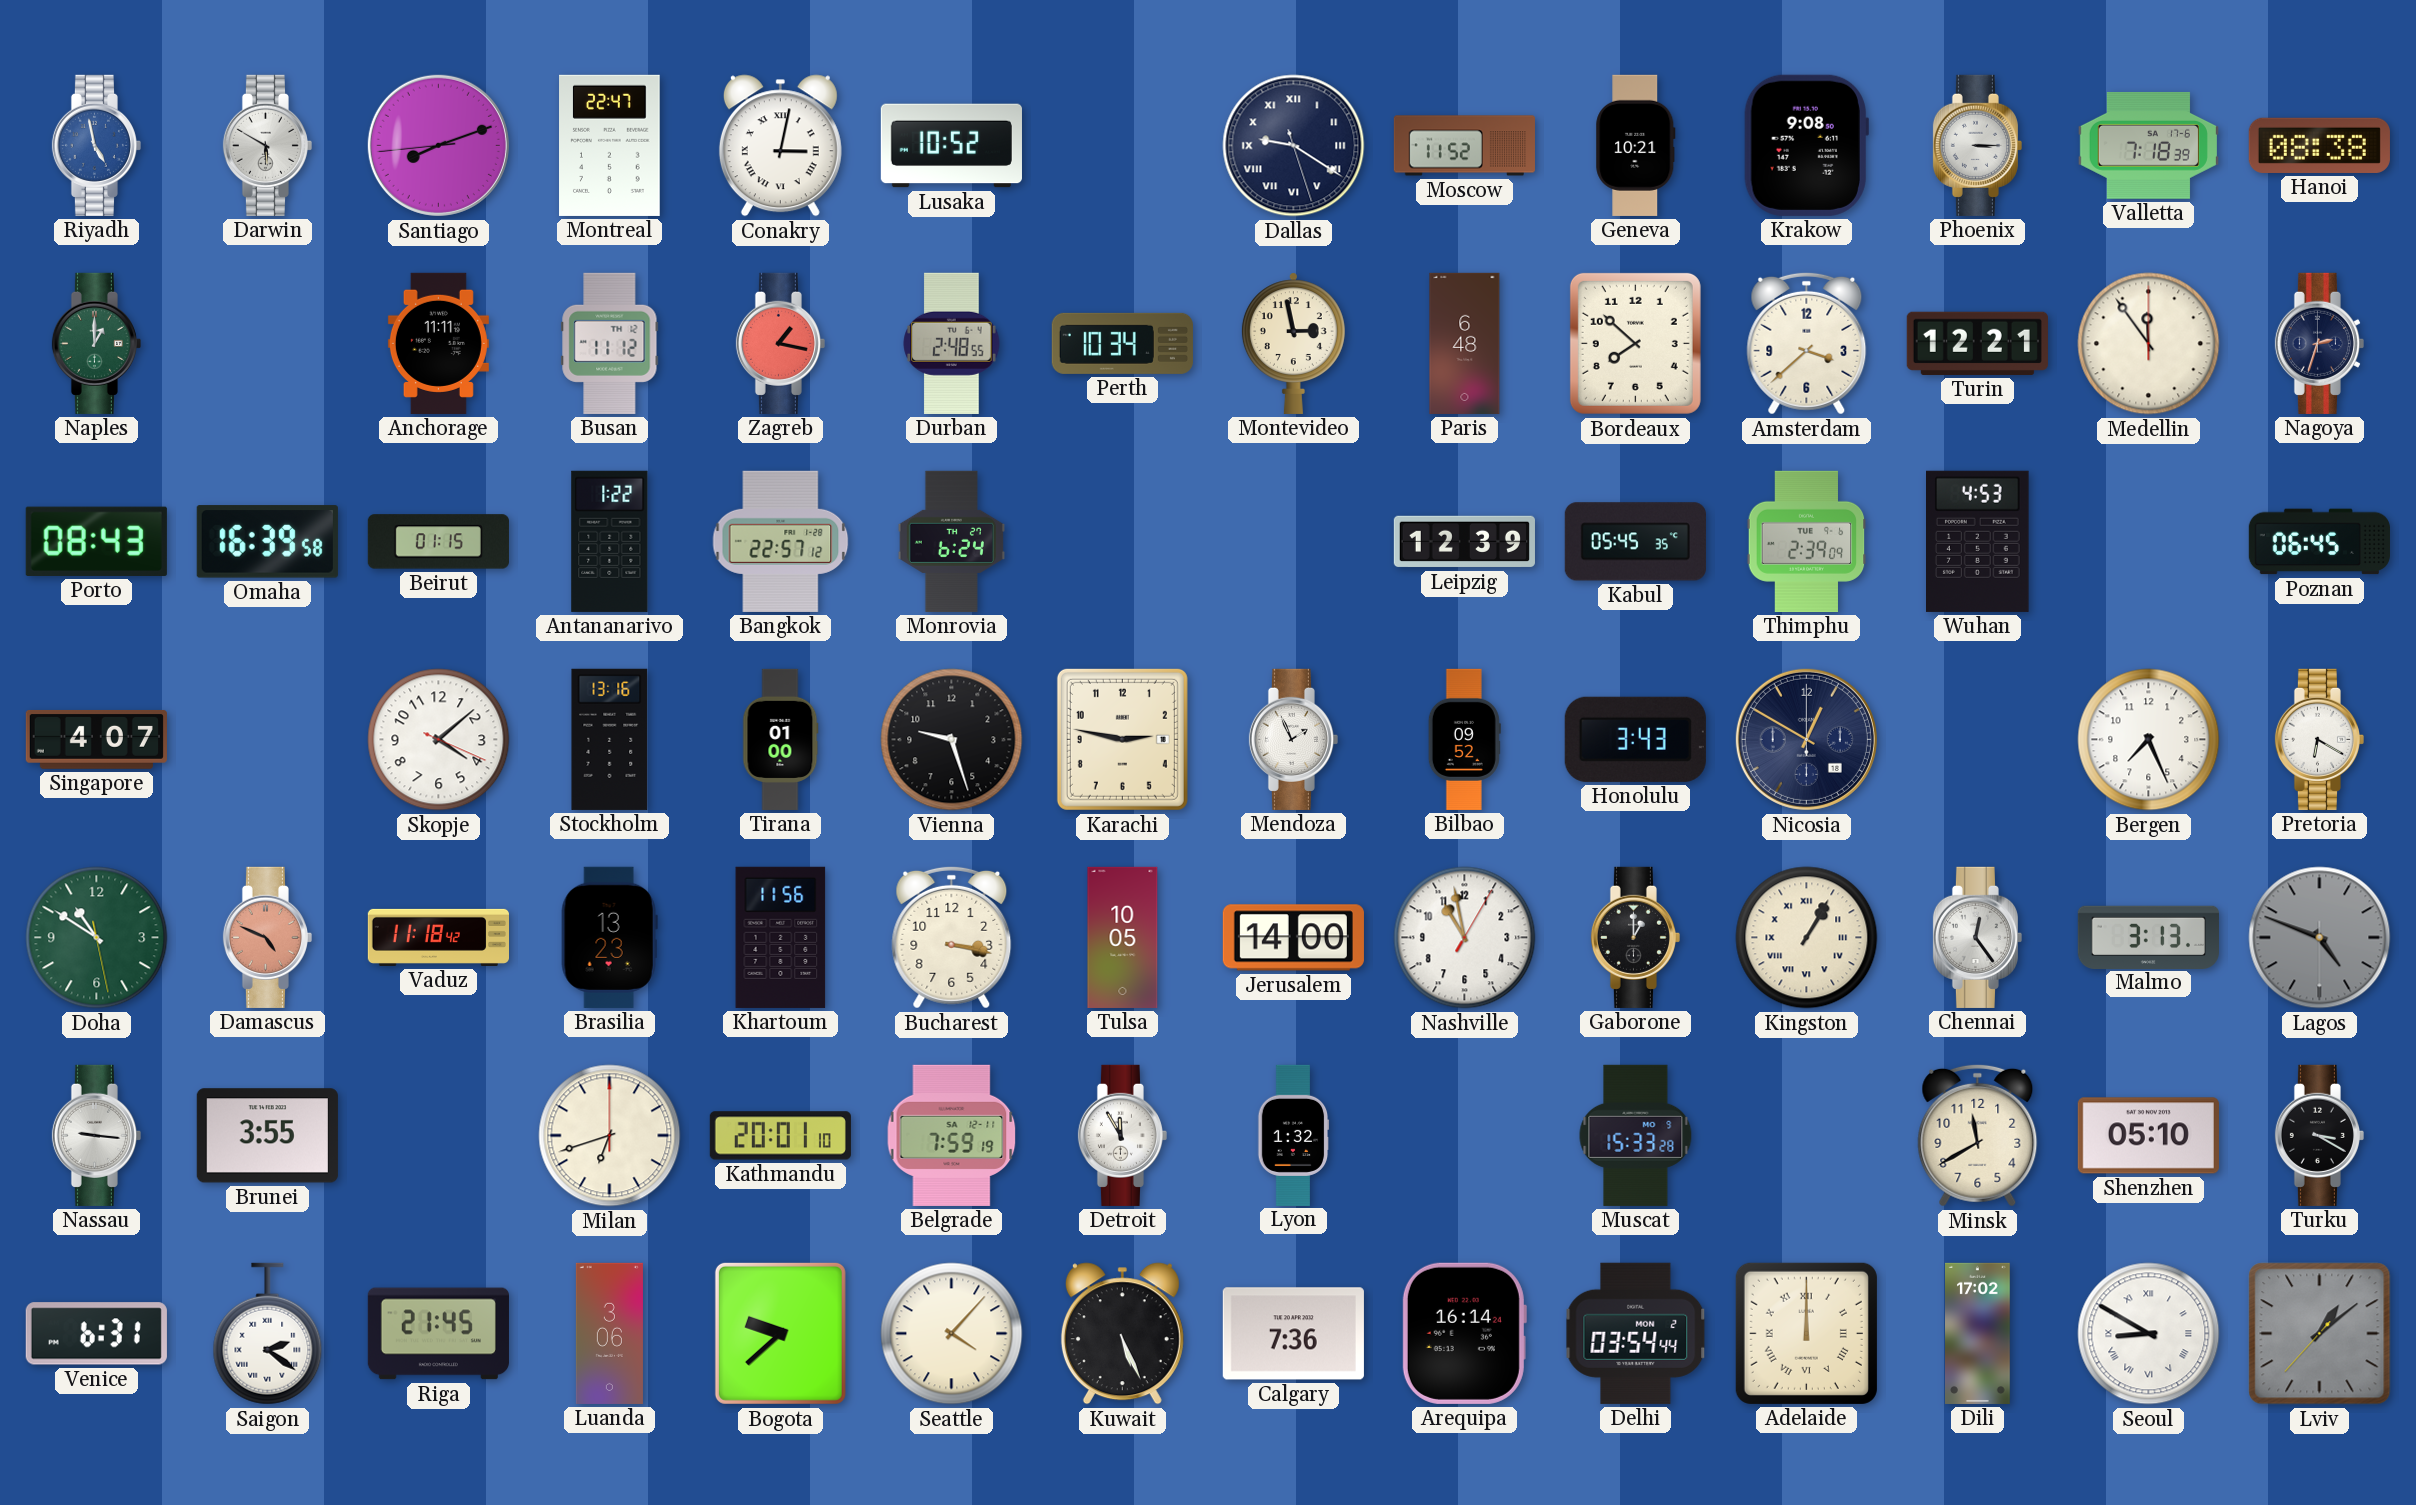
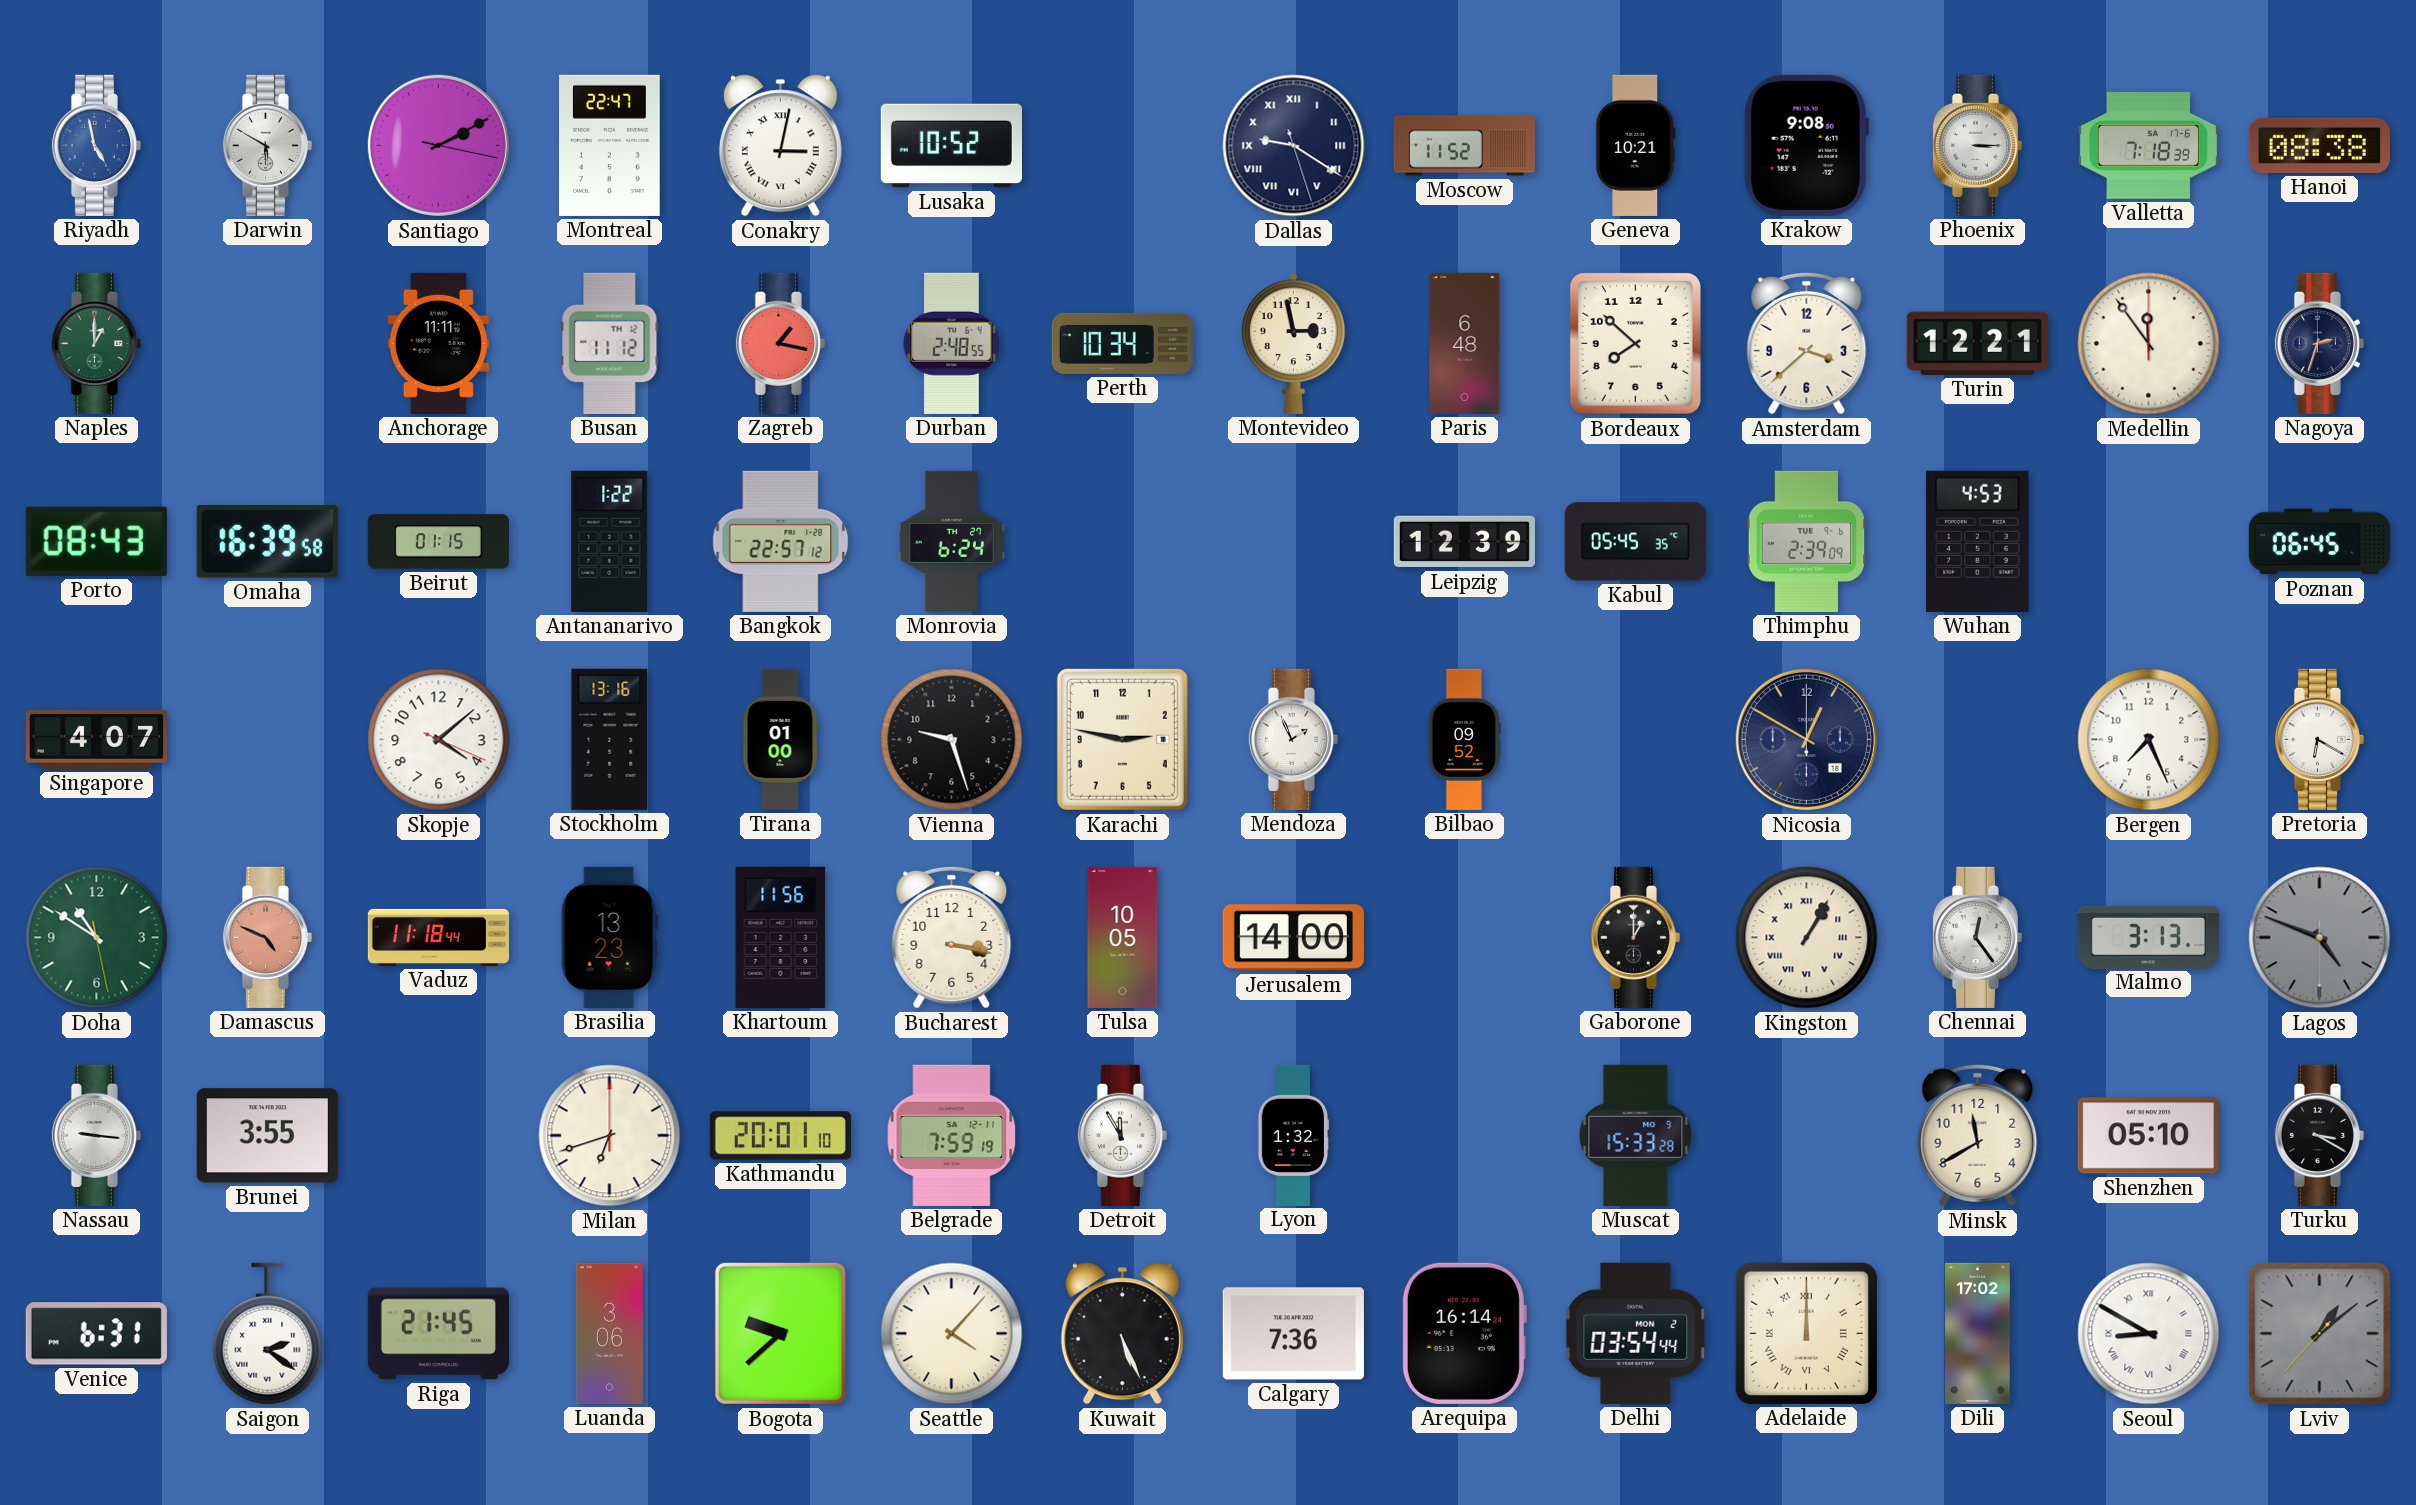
Santiago: 8:11 -> 2:10 (438, 145)
Honolulu: 3:43 -> none (1635, 739)
Vaduz: 11:18:42 -> 11:18:44 (438, 937)
Nashville: 10:58 -> none (1465, 938)
